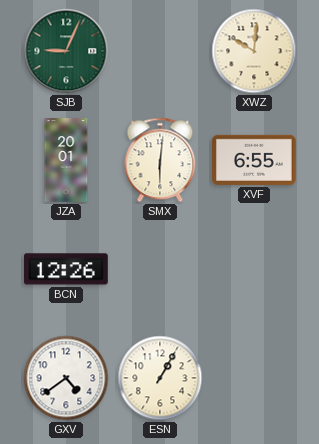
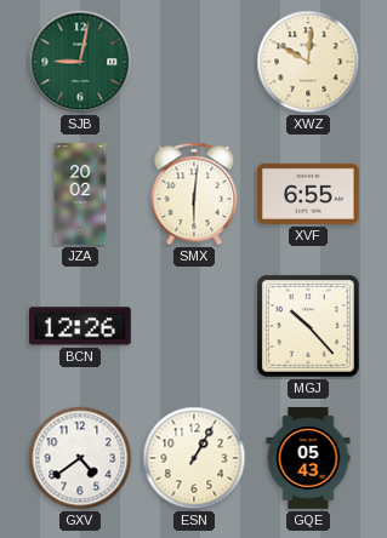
SJB: 9:04 -> 9:02 (80, 62)
JZA: 20:01 -> 20:02 (80, 194)
MGJ: none -> 10:23 (309, 327)
GQE: none -> 05:43 (308, 458)
